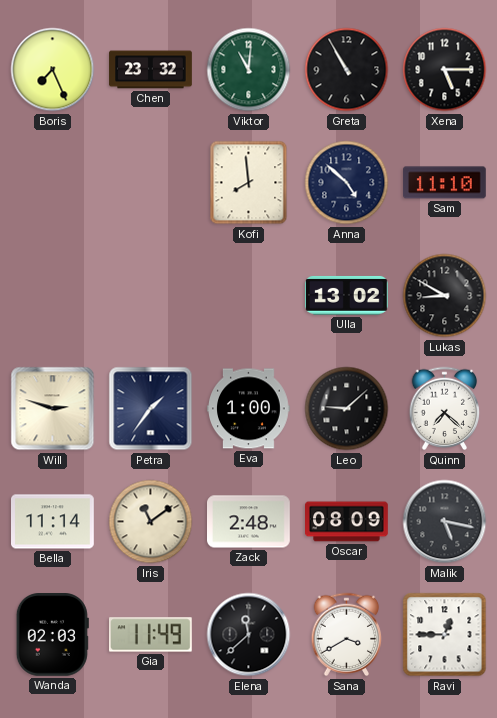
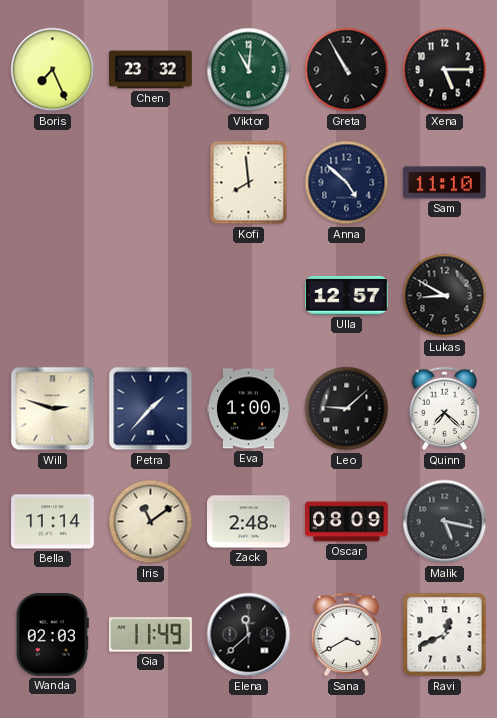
Ulla: 13:02 -> 12:57 (347, 295)
Petra: 1:36 -> 1:37 (151, 409)
Ravi: 12:45 -> 12:41 (445, 635)
